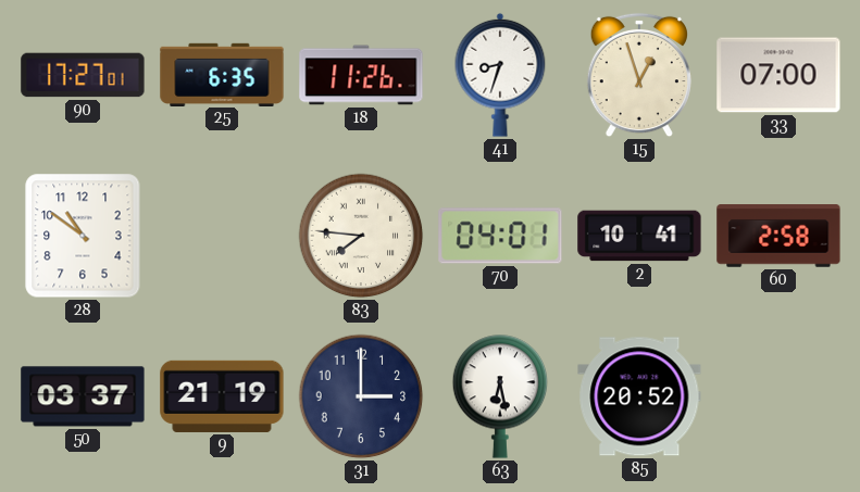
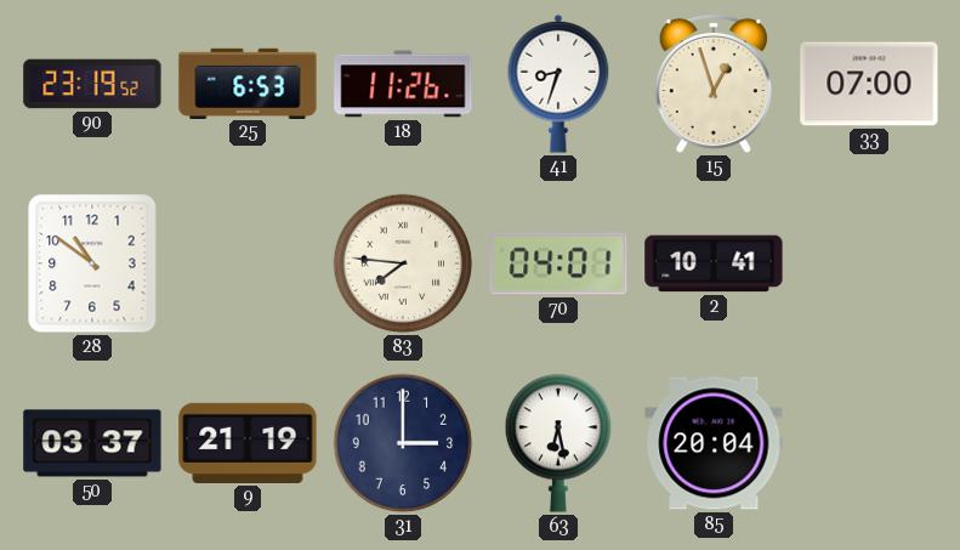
90: 17:27 -> 23:19 (92, 84)
25: 6:35 -> 6:53 (248, 83)
60: 2:58 -> none (778, 236)
85: 20:52 -> 20:04 (714, 443)
